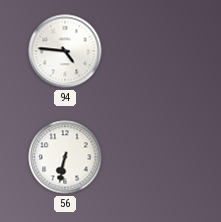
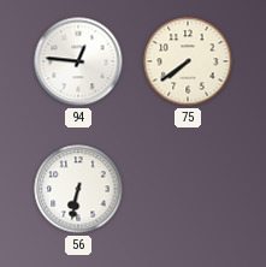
94: 4:46 -> 12:46 (78, 61)
75: none -> 7:39 (188, 61)
